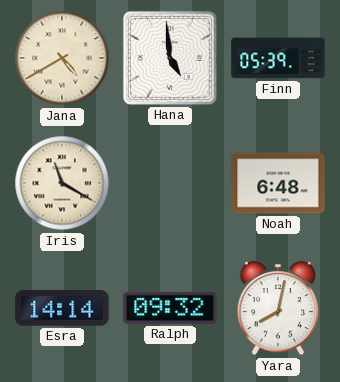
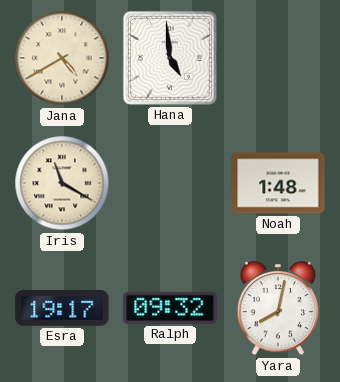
Finn: 05:39 -> none (278, 58)
Noah: 6:48 -> 1:48 (278, 183)
Esra: 14:14 -> 19:17 (62, 309)
